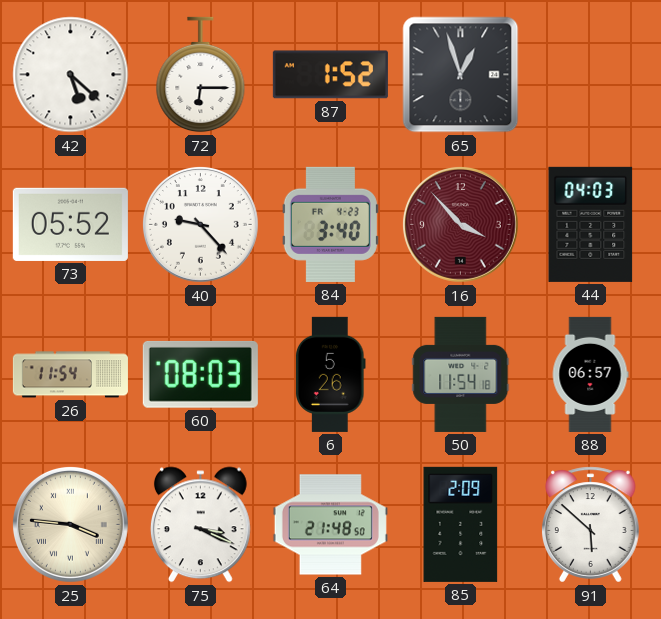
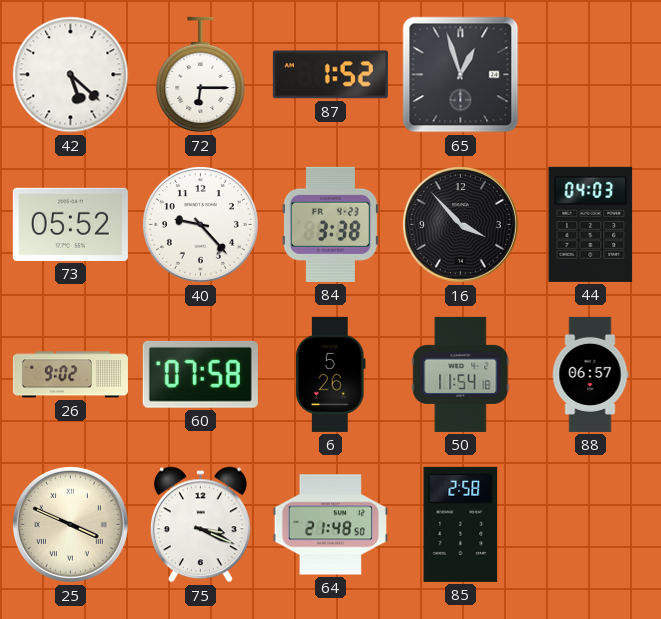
84: 3:40 -> 3:38 (330, 224)
16 dial: burgundy -> black (460, 224)
26: 11:54 -> 9:02 (70, 375)
60: 08:03 -> 07:58 (200, 374)
25: 3:46 -> 3:49 (70, 524)
85: 2:09 -> 2:58 (461, 524)
91: 5:52 -> none (591, 525)
